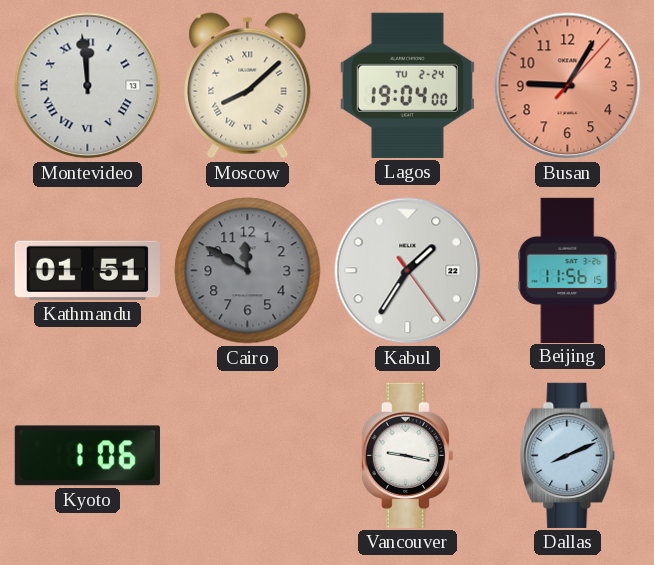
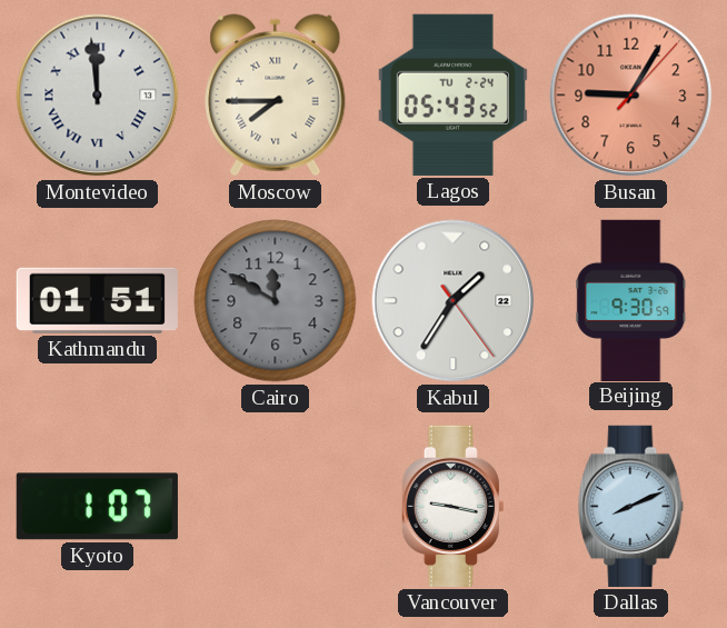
Moscow: 8:08 -> 7:45 (276, 96)
Lagos: 19:04 -> 05:43 (452, 94)
Beijing: 11:56 -> 9:30 (631, 300)
Kyoto: 1:06 -> 1:07 (97, 507)
